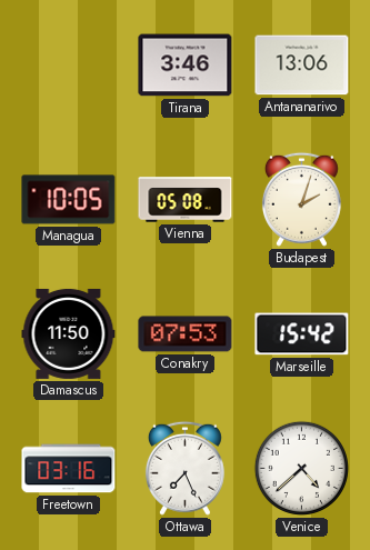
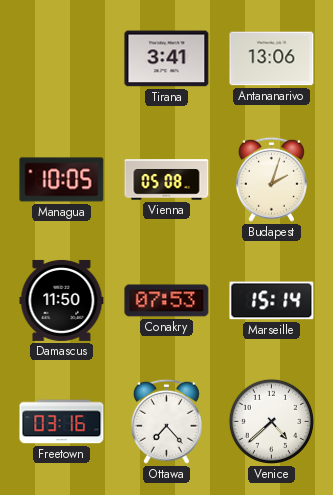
Tirana: 3:46 -> 3:41 (167, 59)
Marseille: 15:42 -> 15:14 (272, 301)
Ottawa: 7:26 -> 7:23 (166, 421)
